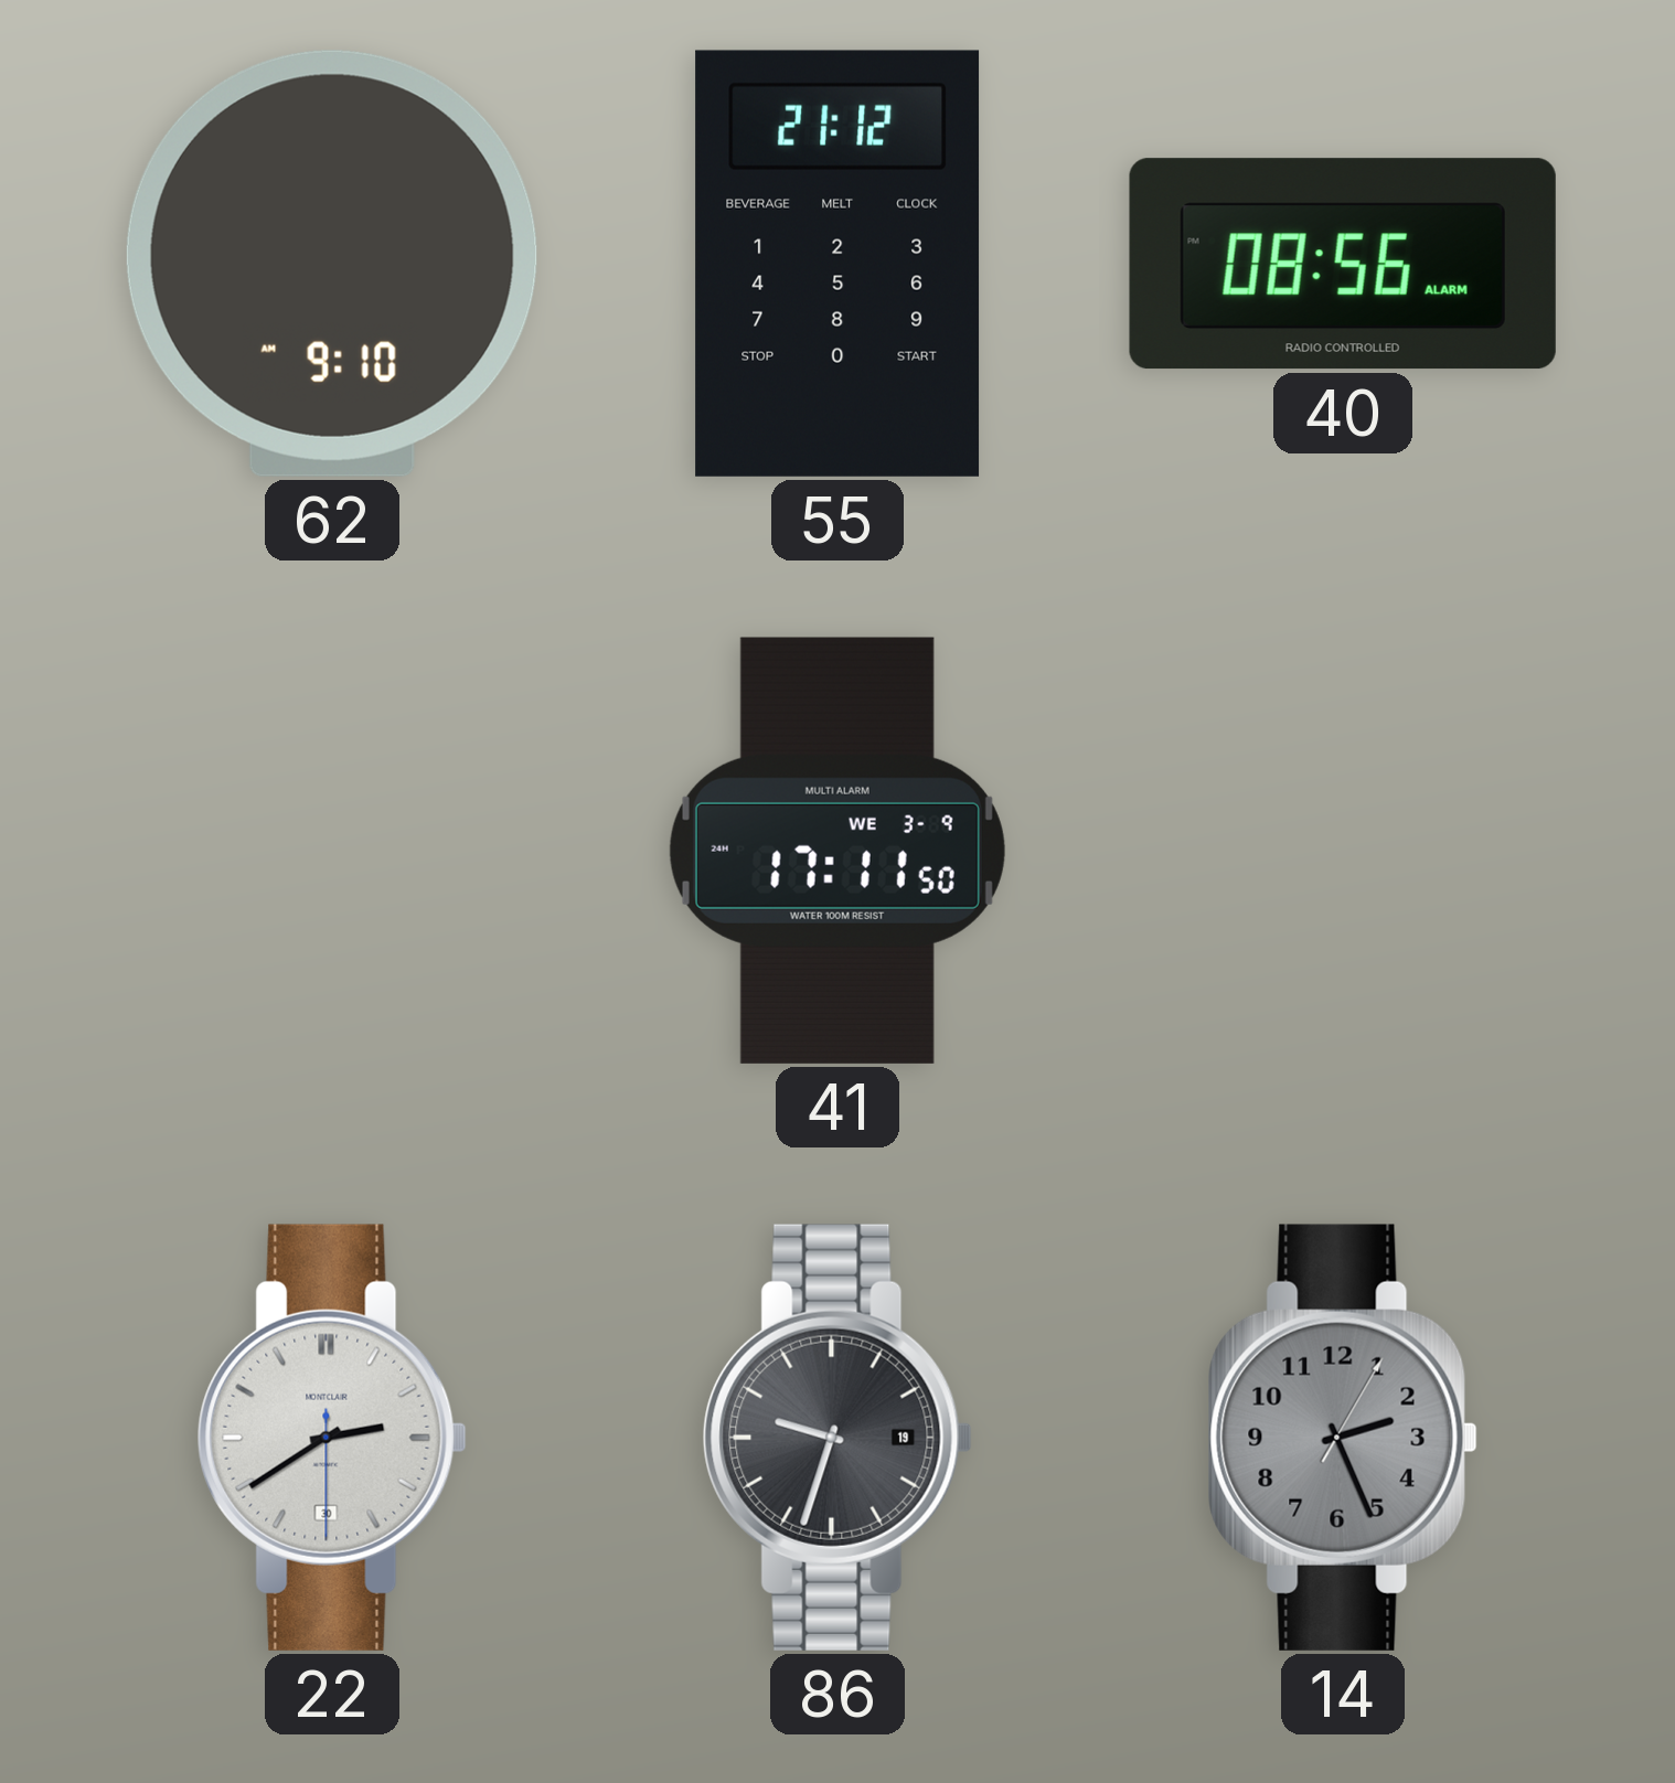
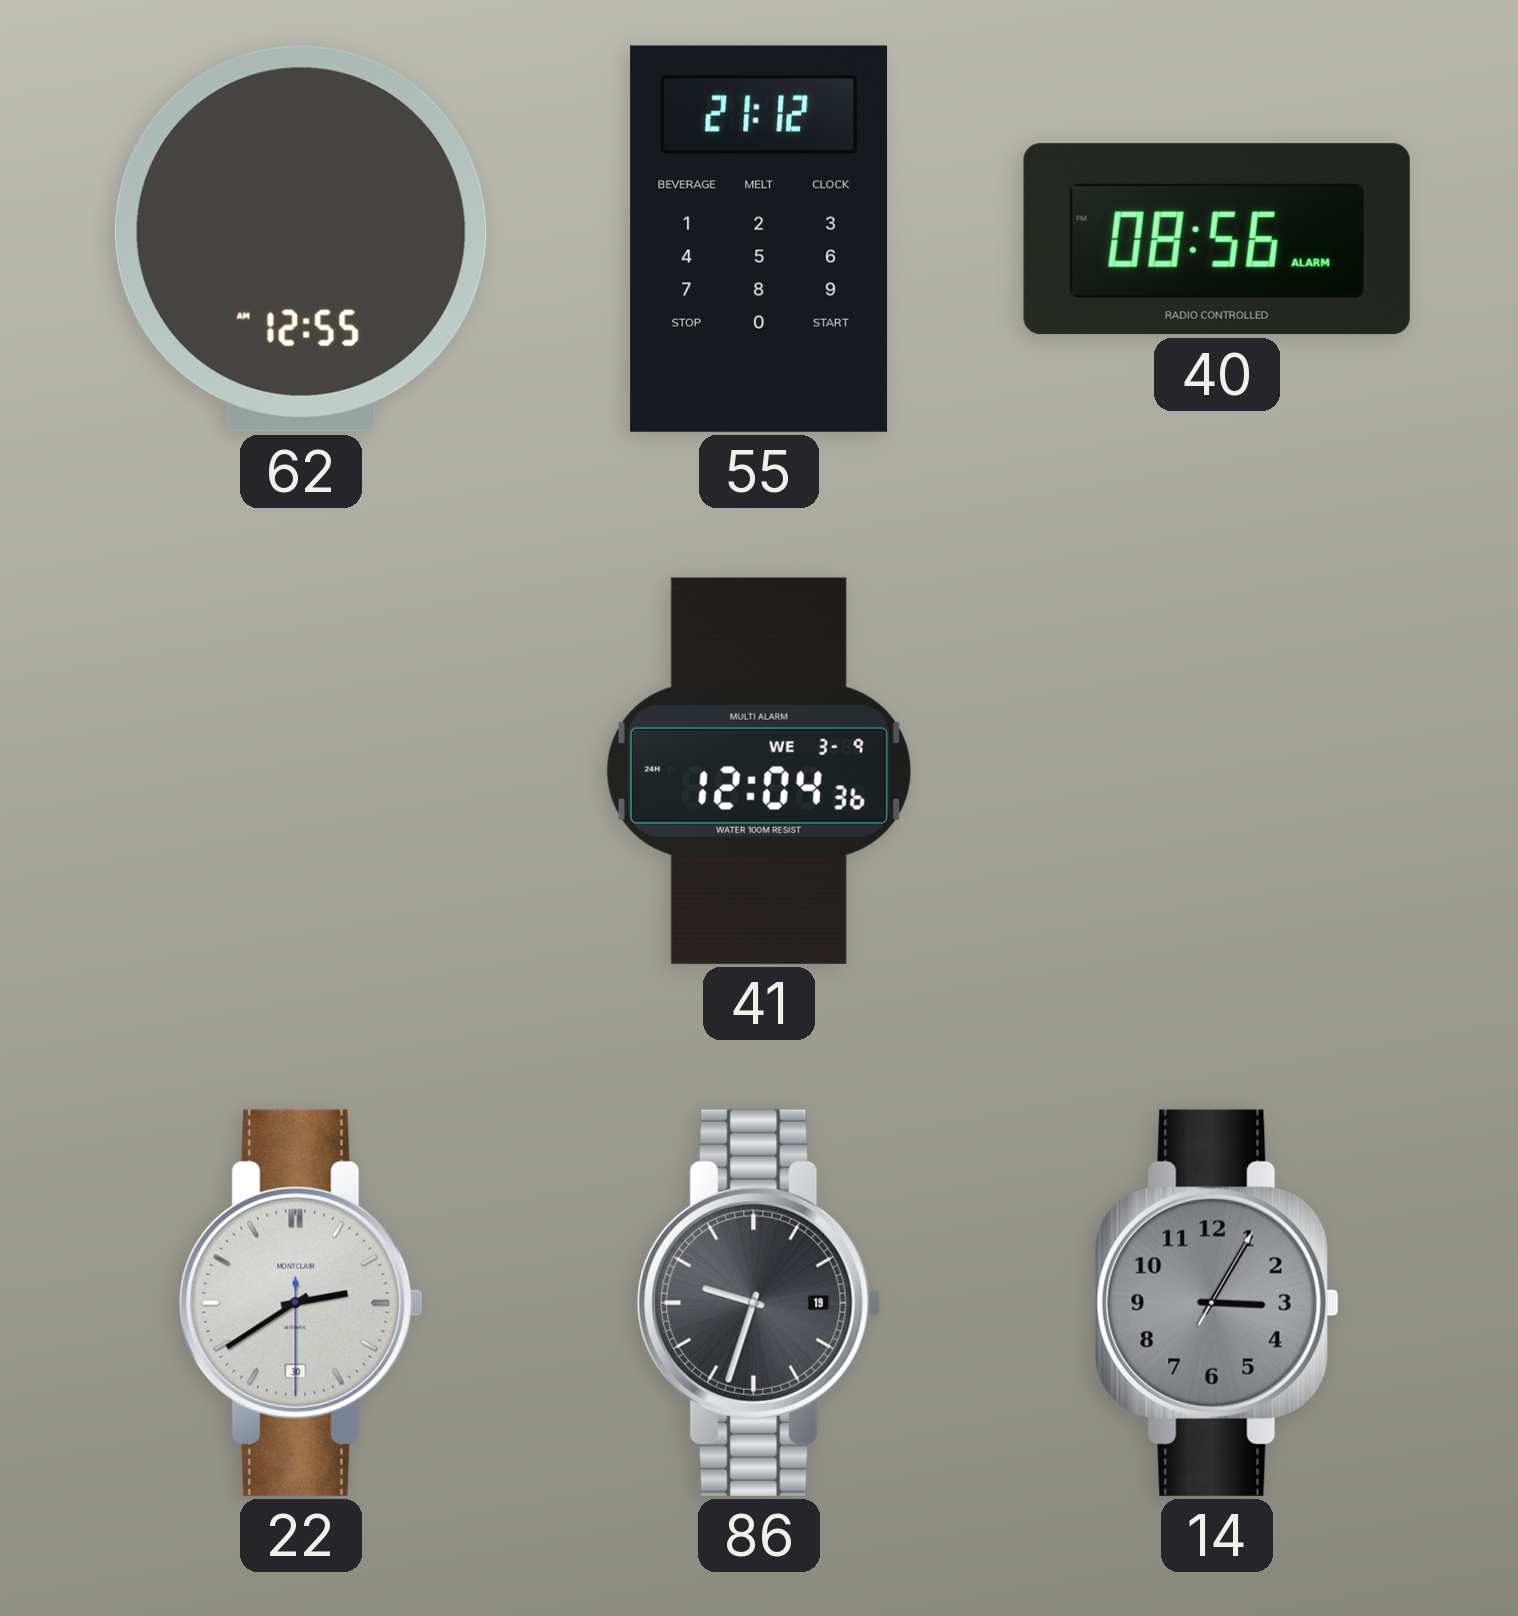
62: 9:10 -> 12:55 (301, 239)
41: 17:11 -> 12:04 (759, 771)
14: 2:26 -> 3:05 (1217, 1303)
